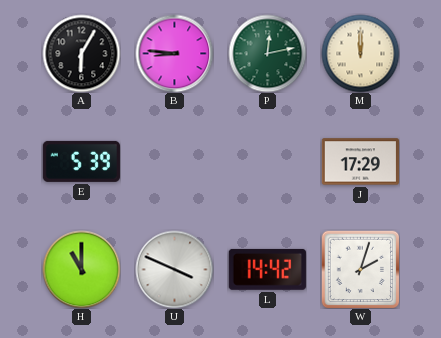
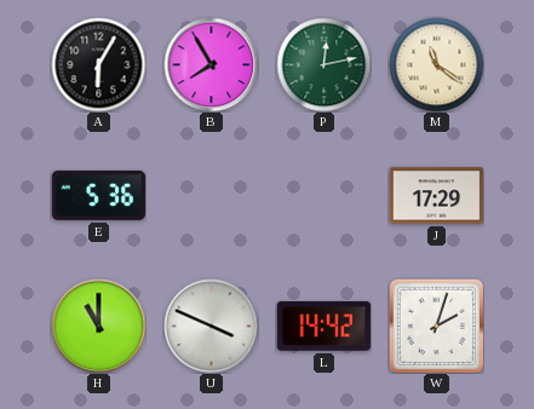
B: 8:46 -> 7:55 (211, 64)
M: 12:00 -> 11:21 (436, 64)
E: 5:39 -> 5:36 (98, 195)
